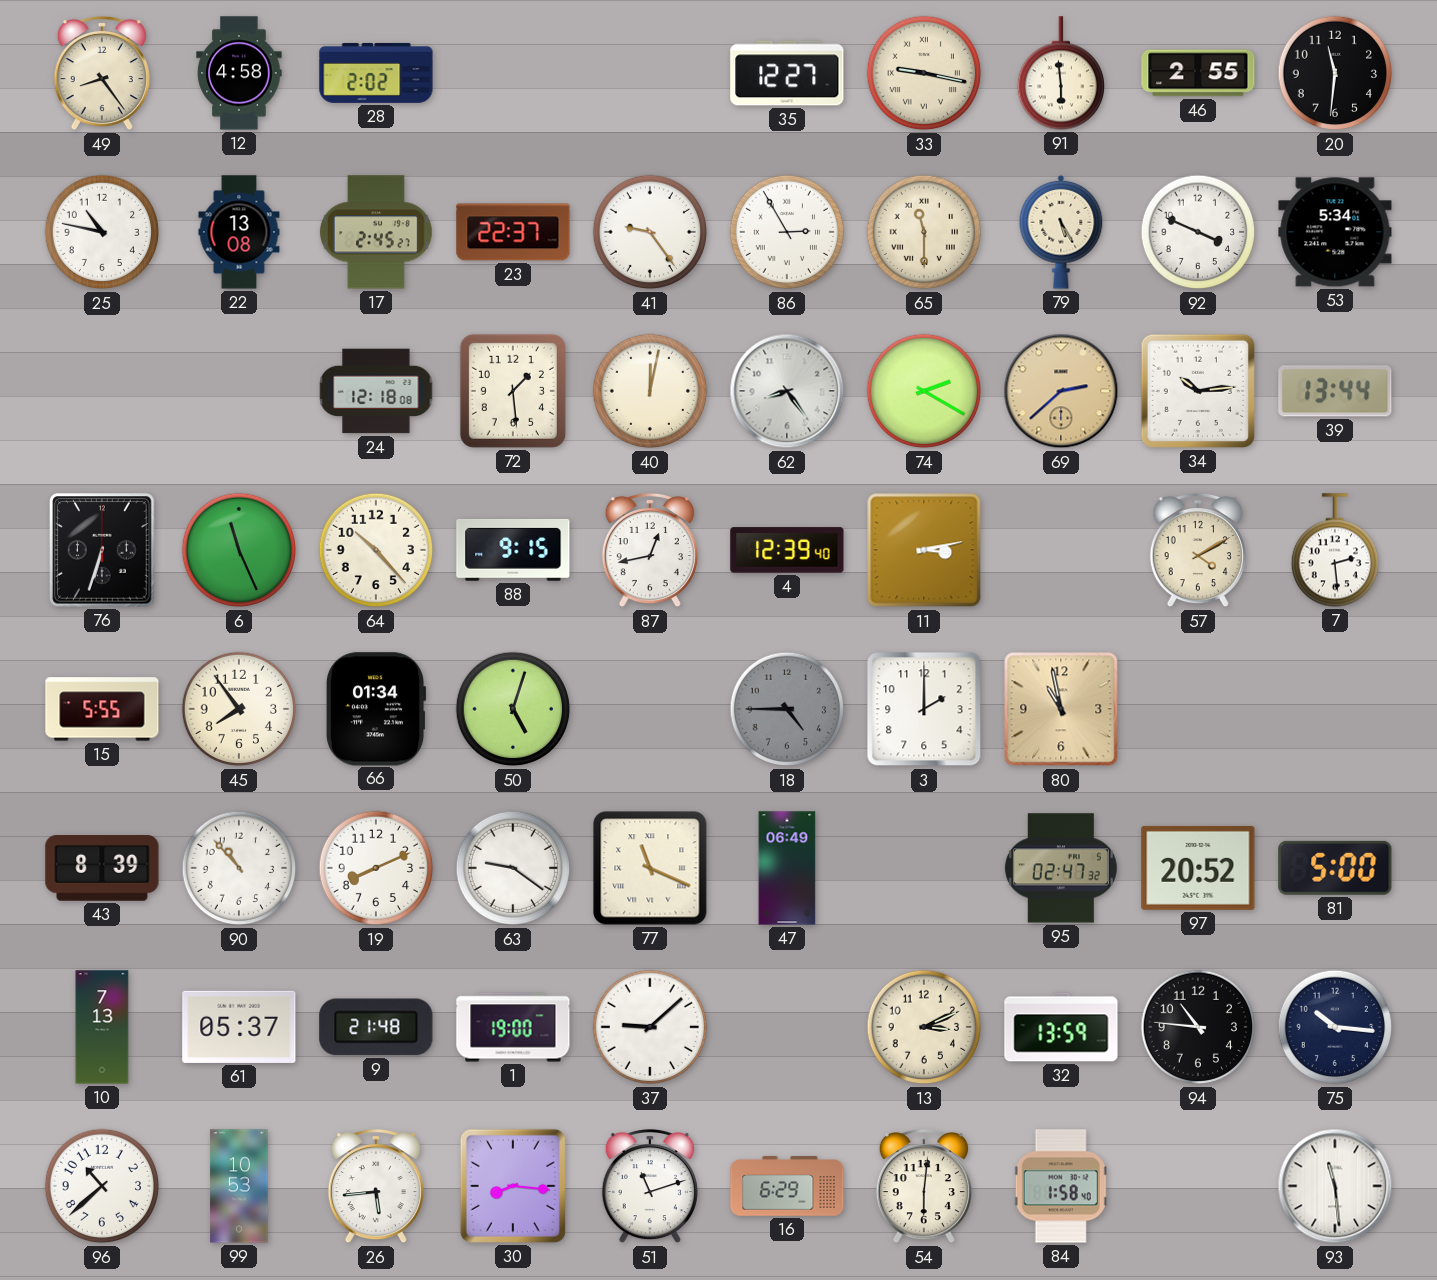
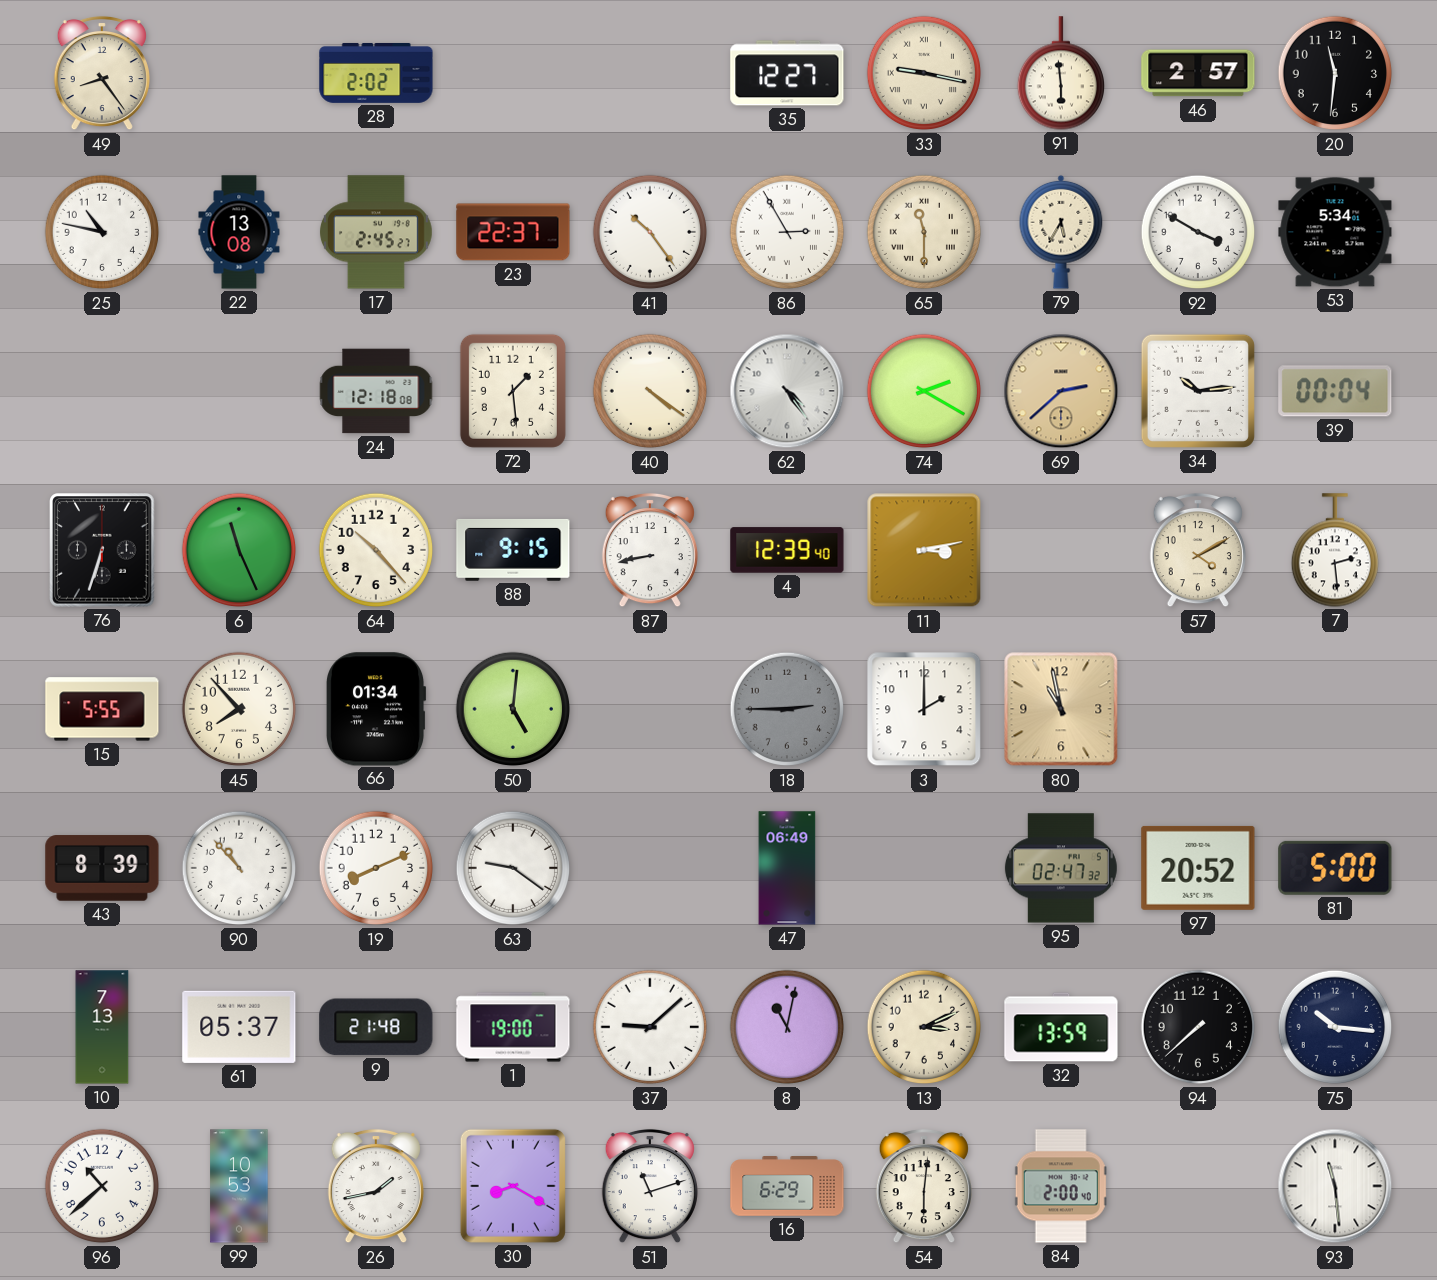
12: 4:58 -> none (239, 73)
46: 2:55 -> 2:57 (1198, 73)
41: 9:24 -> 10:24 (650, 232)
79: 5:25 -> 5:35 (1061, 232)
92: 3:49 -> 3:50 (1198, 232)
40: 12:02 -> 4:21 (650, 391)
62: 8:24 -> 4:24 (787, 391)
39: 13:44 -> 00:04 (1335, 391)
87: 12:43 -> 8:43 (650, 550)
45: 7:54 -> 7:53 (239, 709)
50: 5:03 -> 5:01 (513, 709)
18: 4:45 -> 2:45 (787, 709)
77: 11:19 -> none (650, 868)
8: none -> 11:02 (787, 1027)
94: 10:46 -> 7:38 (1198, 1027)
26: 5:44 -> 1:43 (376, 1186)
30: 8:16 -> 8:20 (513, 1186)
84: 1:58 -> 2:00 (1061, 1186)
